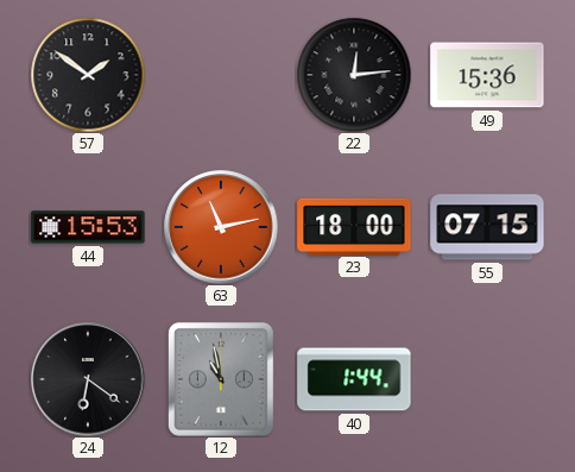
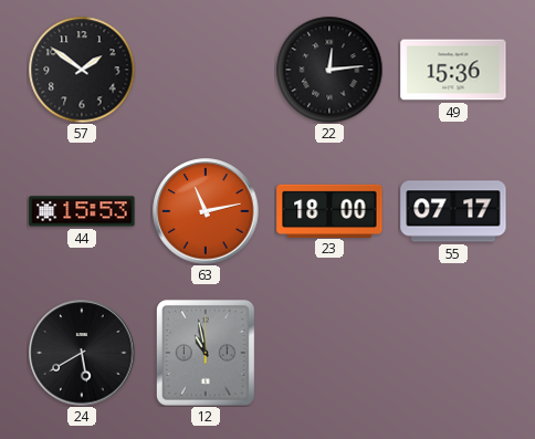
55: 07:15 -> 07:17 (453, 211)
24: 6:21 -> 5:40 (82, 353)
40: 1:44 -> none (354, 379)
